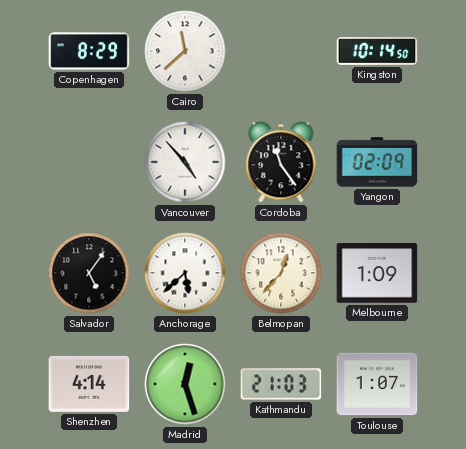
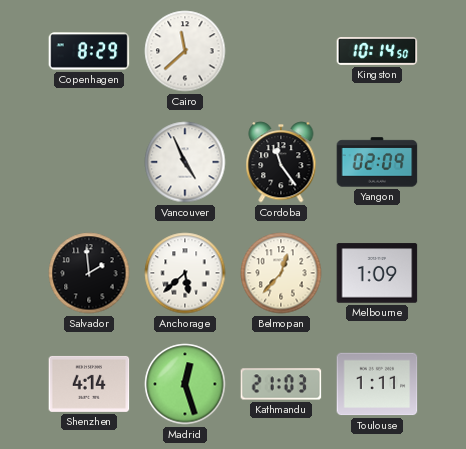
Vancouver: 4:53 -> 4:56 (185, 162)
Salvador: 5:06 -> 1:59 (89, 273)
Toulouse: 1:07 -> 1:11 (377, 384)
